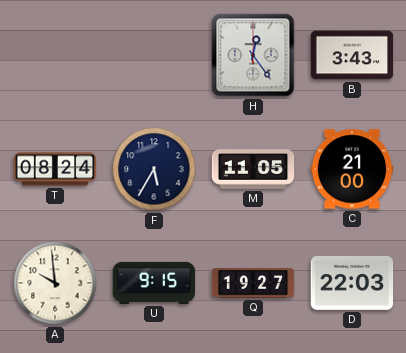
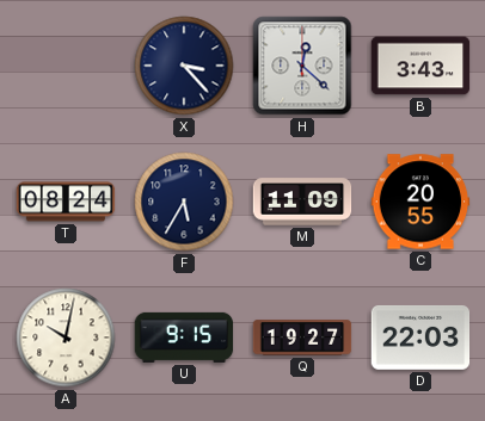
X: none -> 3:23 (184, 66)
H: 12:24 -> 12:22 (302, 66)
M: 11:05 -> 11:09 (302, 202)
C: 21:00 -> 20:55 (420, 202)
A: 9:59 -> 10:02 (66, 338)
